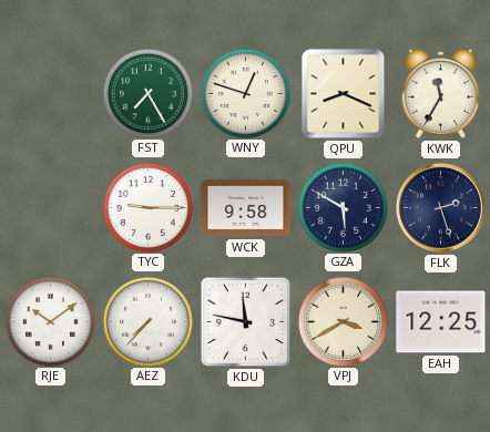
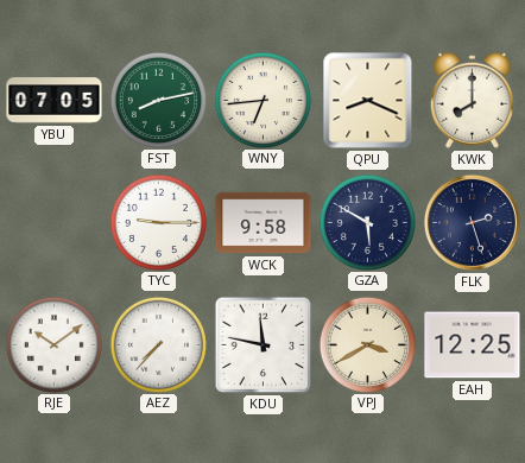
YBU: none -> 07:05 (55, 101)
FST: 7:25 -> 8:13 (158, 100)
WNY: 12:48 -> 6:44 (262, 100)
KWK: 11:35 -> 8:00 (472, 100)
